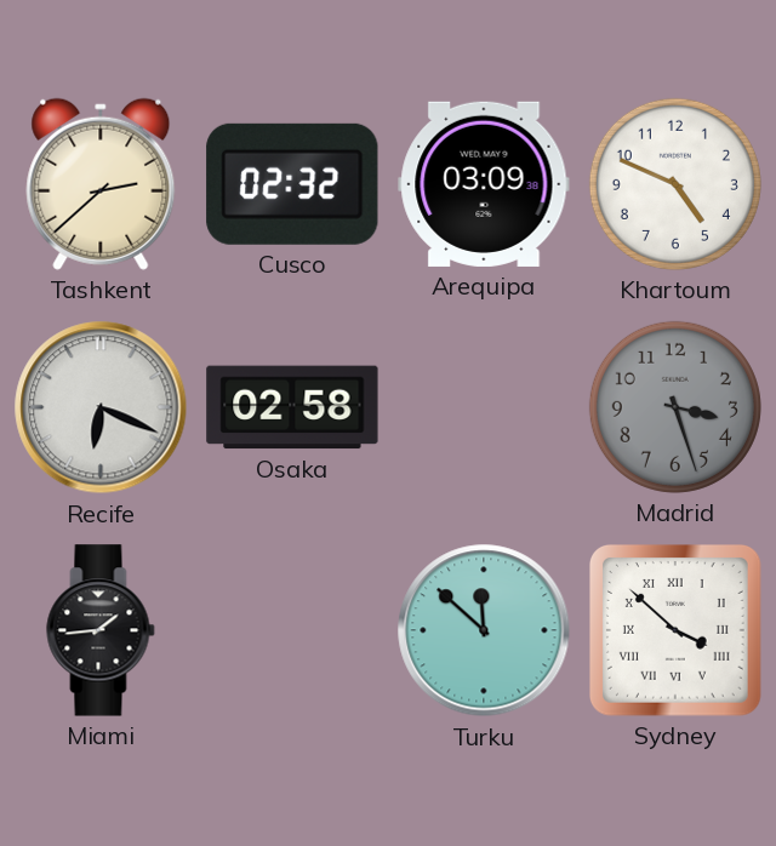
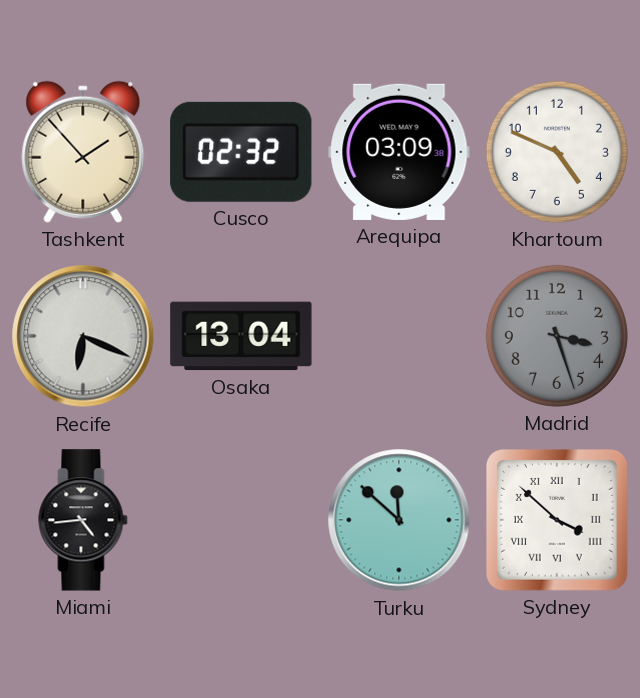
Tashkent: 2:38 -> 1:53 (83, 152)
Osaka: 02:58 -> 13:04 (241, 336)
Miami: 1:44 -> 4:44 (83, 520)
